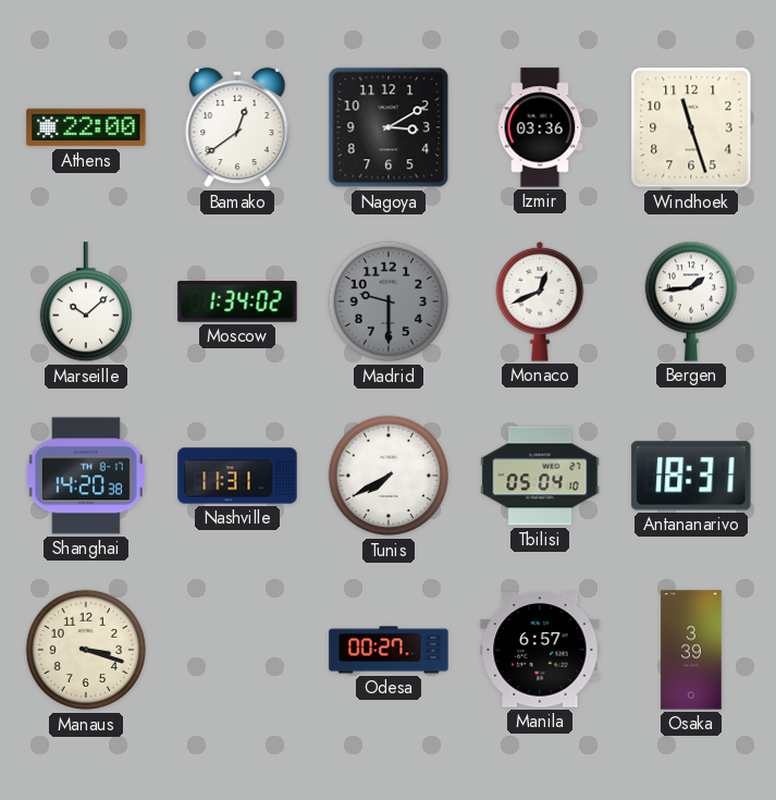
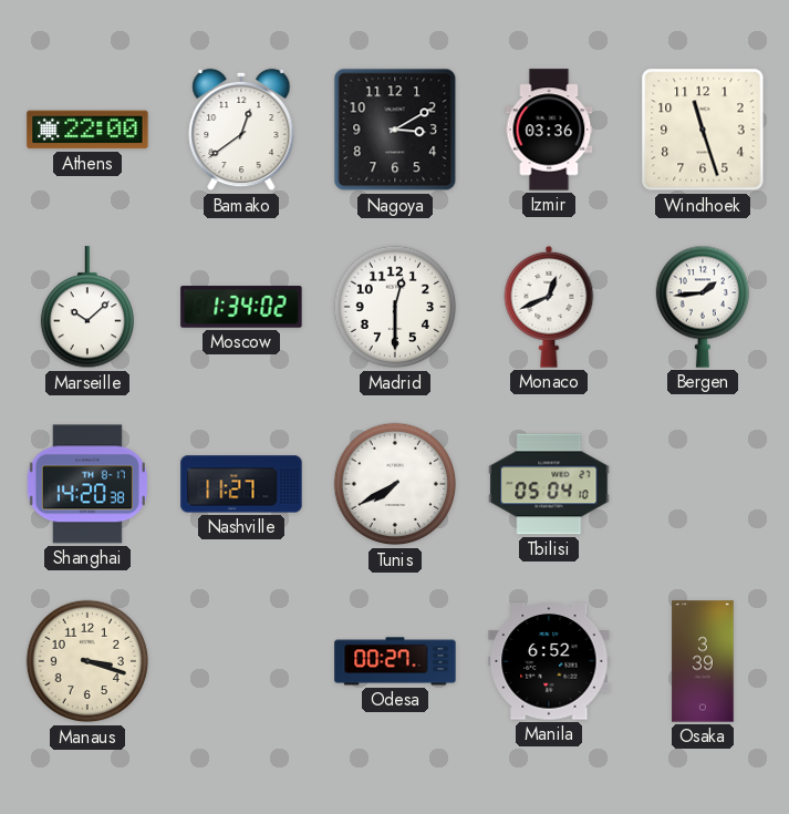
Madrid: 9:30 -> 12:30 (395, 307)
Madrid dial: grey -> white (395, 307)
Nashville: 11:31 -> 11:27 (241, 484)
Antananarivo: 18:31 -> none (691, 476)
Manila: 6:57 -> 6:52 (549, 661)
